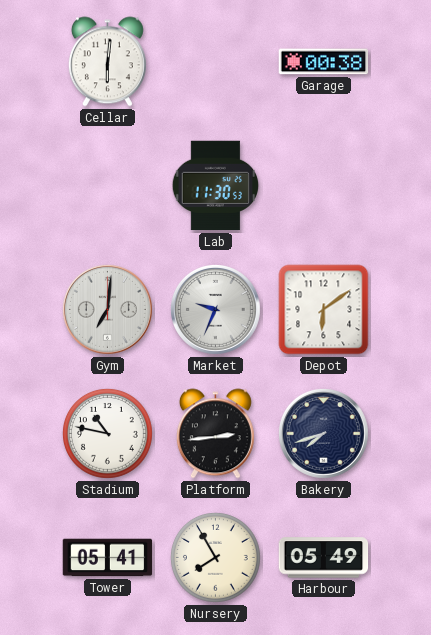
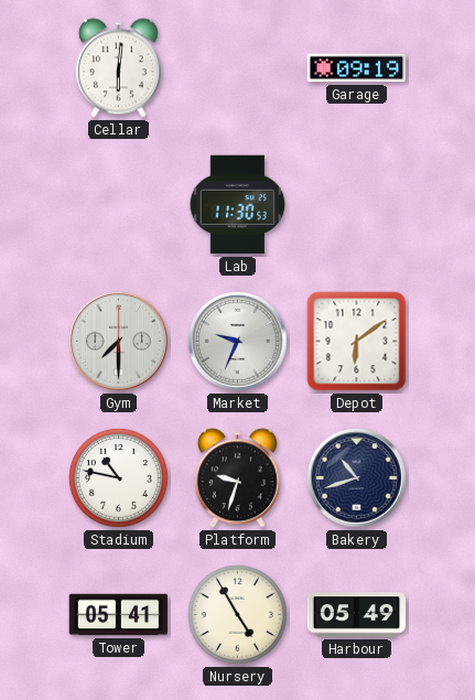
Garage: 00:38 -> 09:19 (357, 68)
Gym: 7:01 -> 7:30 (118, 341)
Platform: 2:44 -> 9:33 (237, 478)
Bakery: 7:42 -> 10:42 (356, 477)
Nursery: 7:55 -> 4:55 (238, 615)
